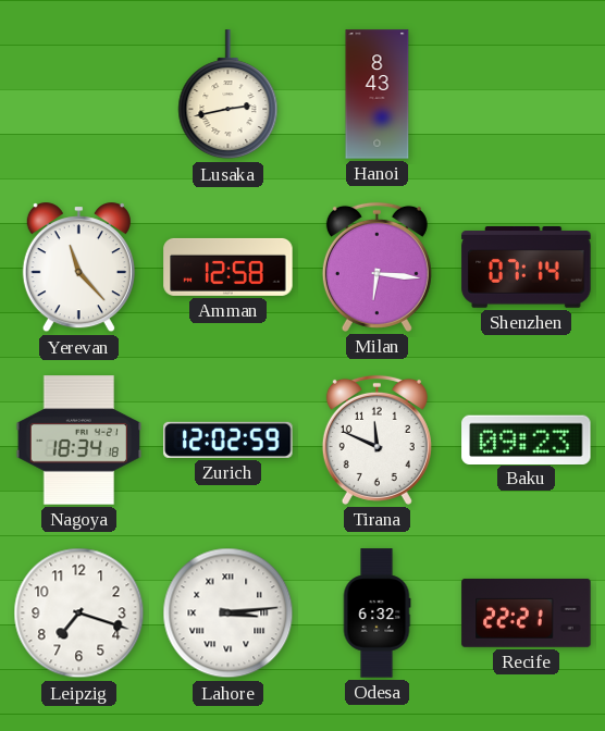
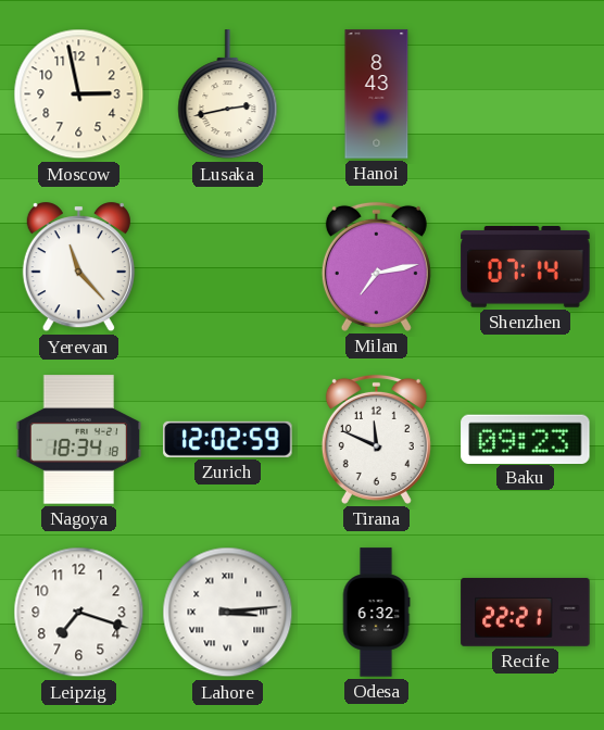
Moscow: none -> 2:58 (79, 95)
Amman: 12:58 -> none (229, 267)
Milan: 6:16 -> 7:13 (376, 266)
